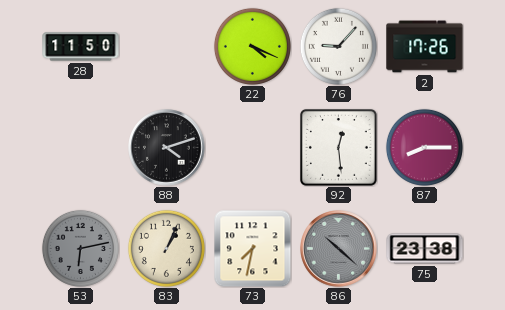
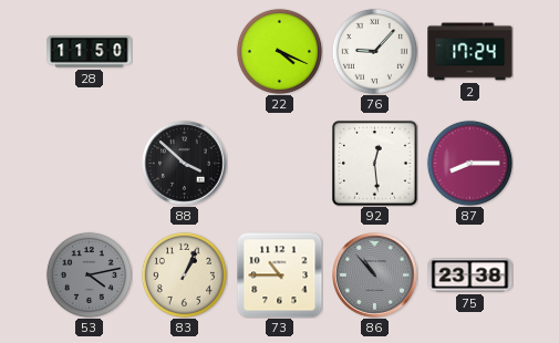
2: 17:26 -> 17:24 (470, 52)
88: 4:12 -> 3:52 (185, 164)
53: 6:13 -> 4:13 (89, 274)
73: 7:32 -> 10:45 (279, 274)
86: 10:22 -> 10:53 (375, 276)
